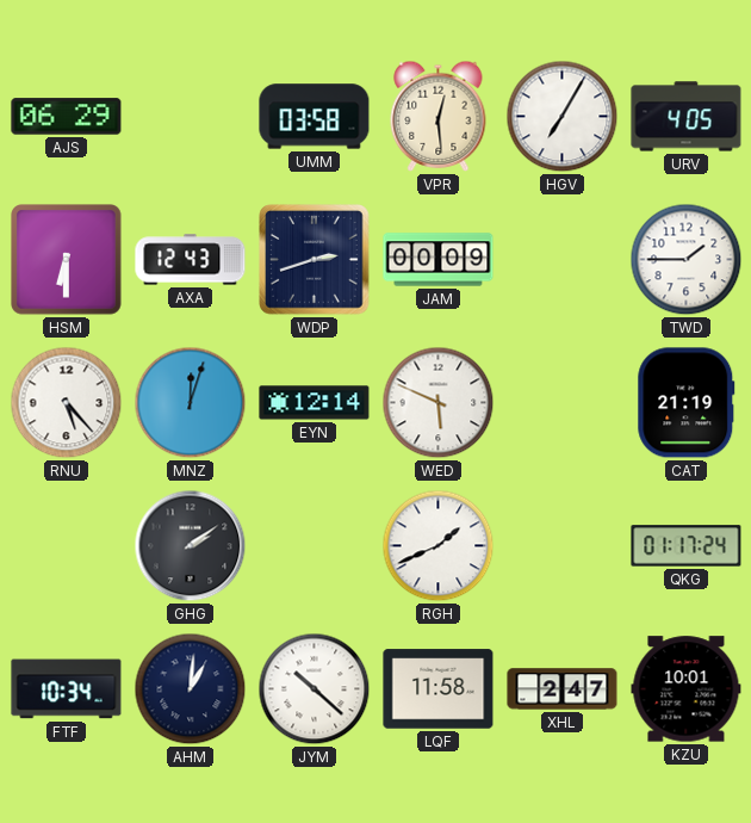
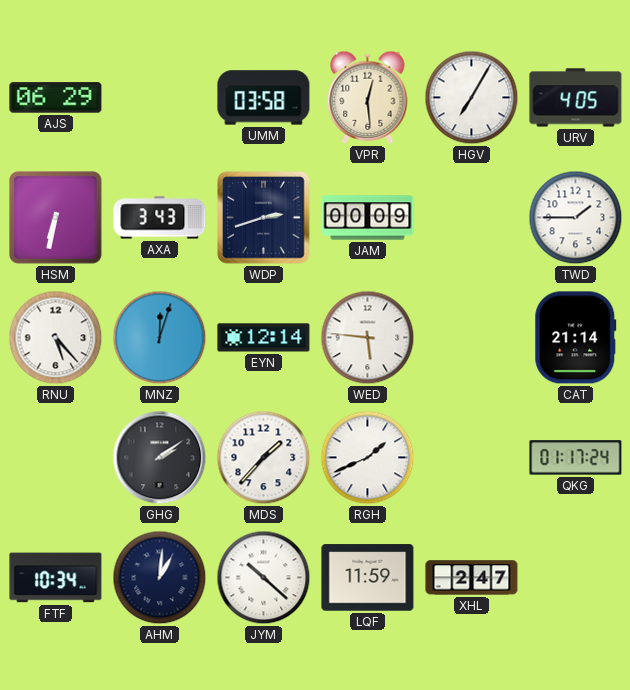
HSM: 6:30 -> 6:32 (56, 218)
AXA: 12:43 -> 3:43 (160, 218)
WED: 5:49 -> 5:46 (368, 338)
CAT: 21:19 -> 21:14 (576, 338)
MDS: none -> 1:37 (264, 458)
LQF: 11:58 -> 11:59 (368, 578)
KZU: 10:01 -> none (687, 689)
